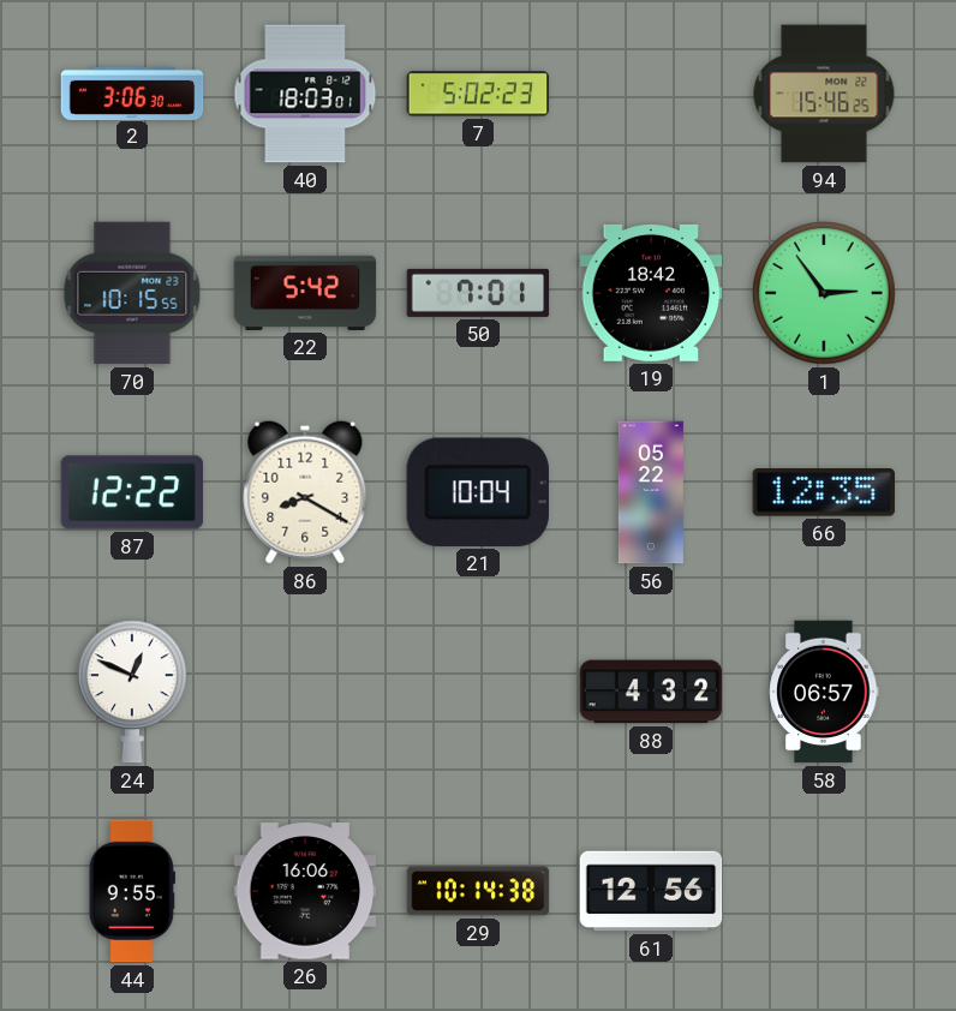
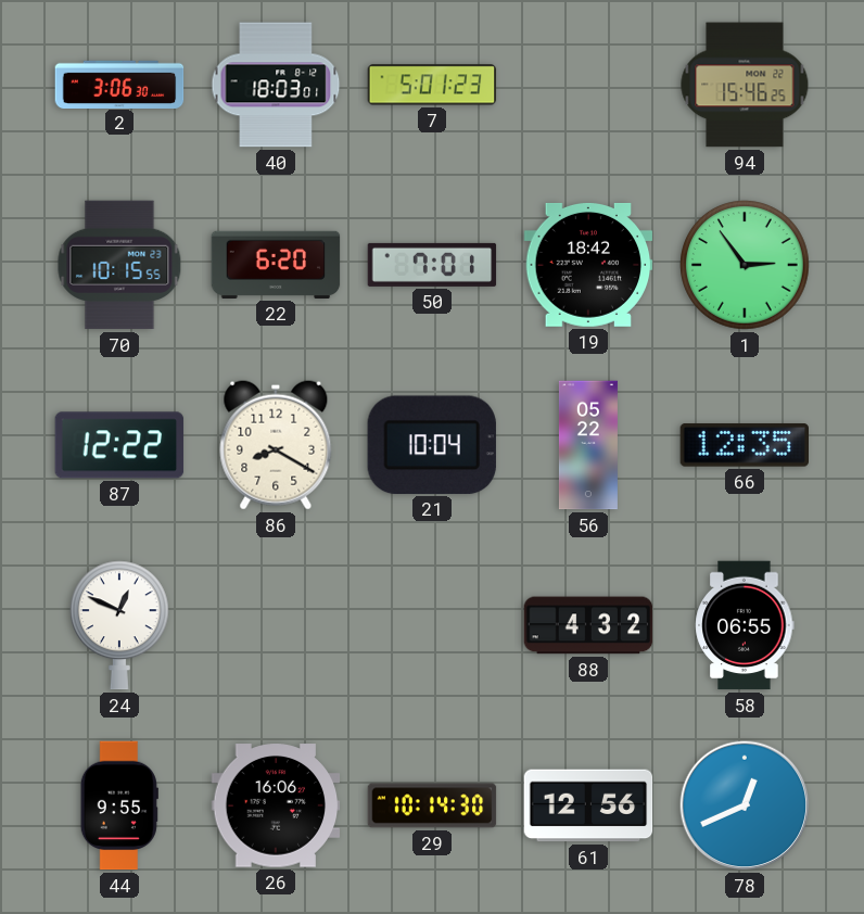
7: 5:02 -> 5:01 (432, 85)
22: 5:42 -> 6:20 (276, 265)
58: 06:57 -> 06:55 (745, 625)
29: 10:14:38 -> 10:14:30 (432, 805)
78: none -> 12:41 (745, 805)
